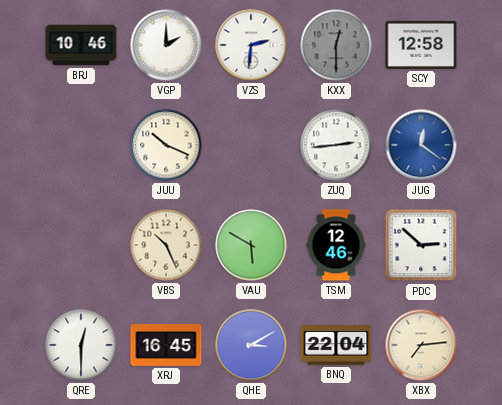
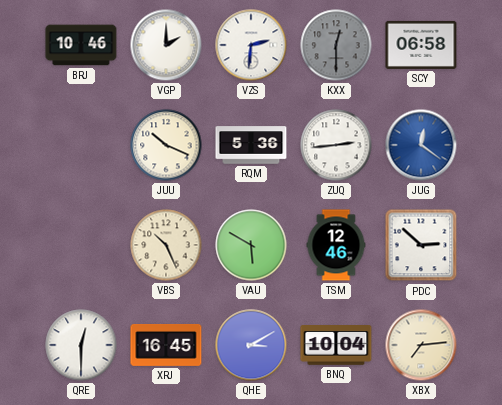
SCY: 12:58 -> 06:58 (421, 45)
RQM: none -> 5:36 (251, 145)
BNQ: 22:04 -> 10:04 (336, 346)
